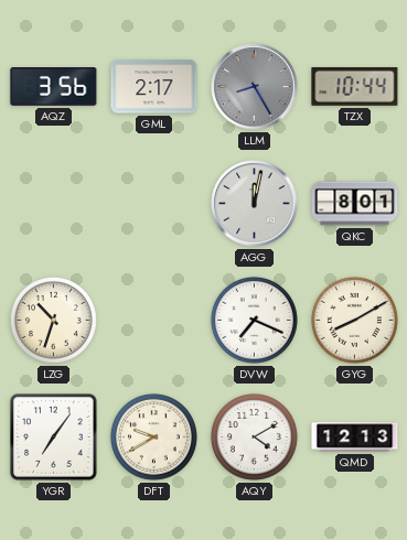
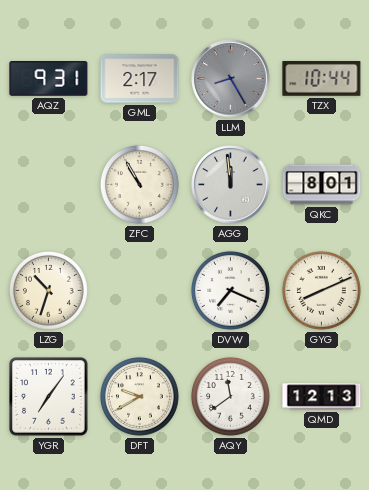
AQZ: 3:56 -> 9:31 (49, 79)
ZFC: none -> 10:55 (139, 184)
AGG: 12:02 -> 11:59 (231, 185)
GYG: 8:10 -> 8:11 (321, 290)
AQY: 4:10 -> 11:39 (230, 396)
